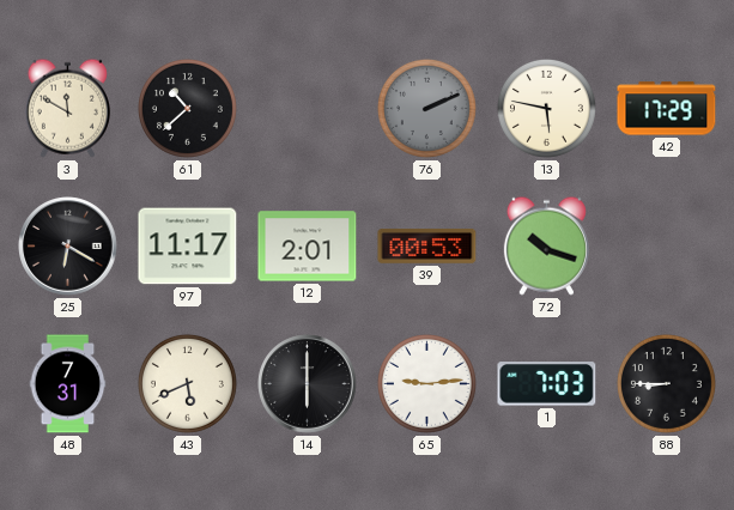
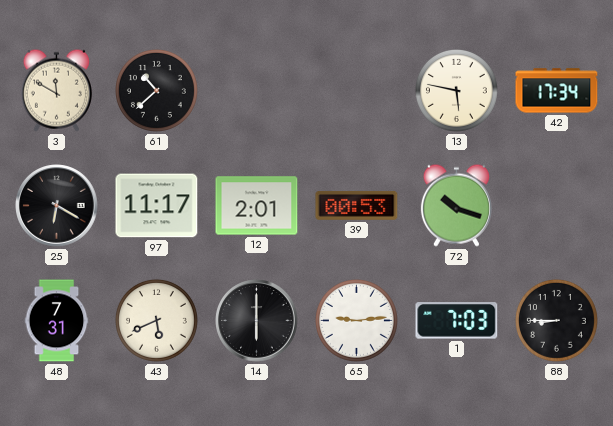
76: 2:11 -> none (426, 108)
42: 17:29 -> 17:34 (557, 91)
